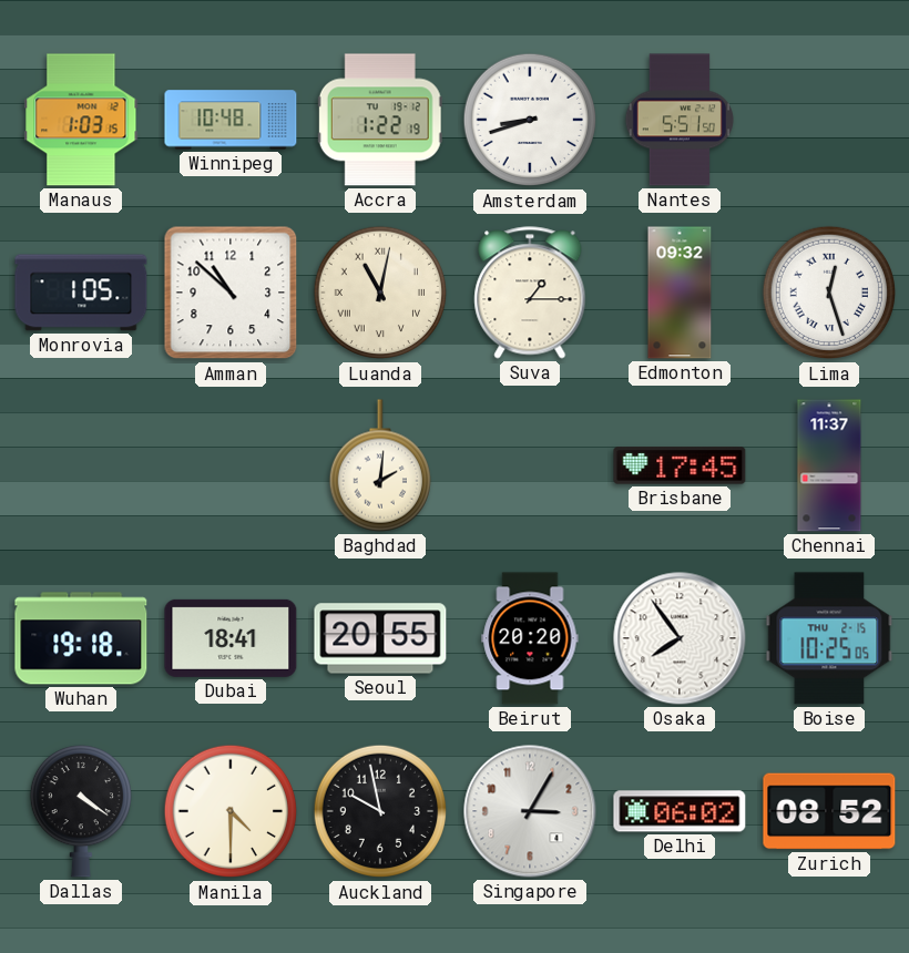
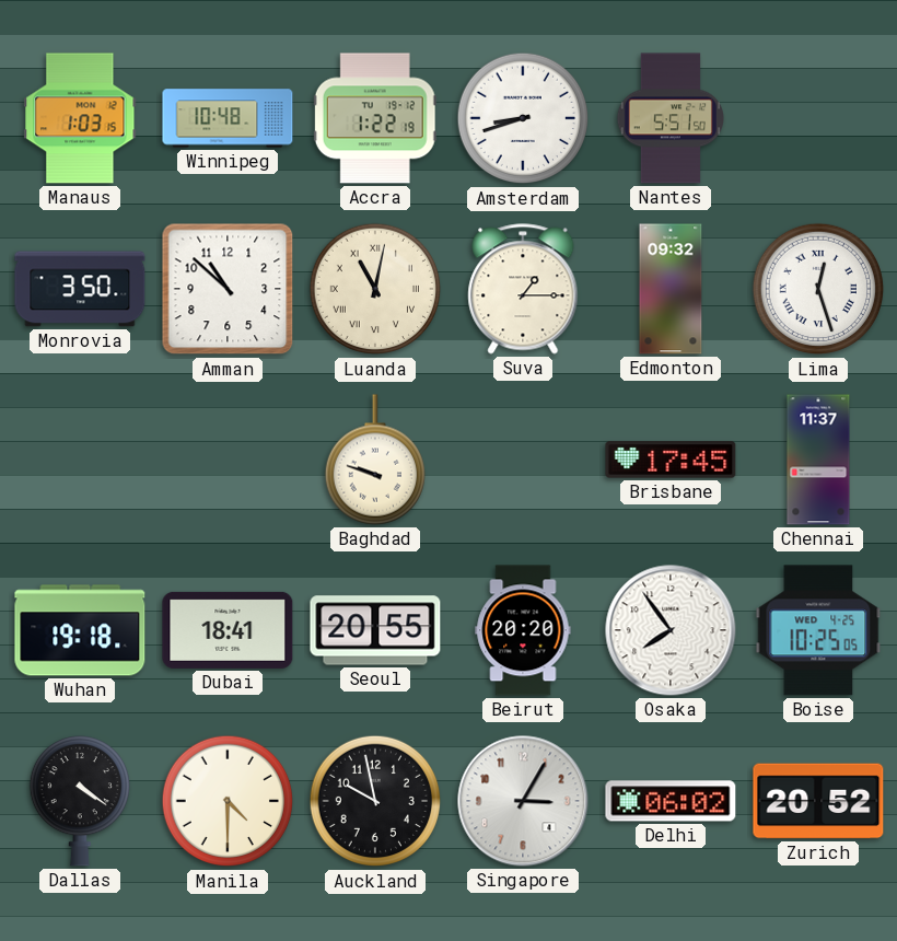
Monrovia: 1:05 -> 3:50 (80, 289)
Baghdad: 2:01 -> 9:48 (374, 460)
Boise date: THU 2-15 -> WED 4-25 (818, 630)
Zurich: 08:52 -> 20:52 (818, 801)
